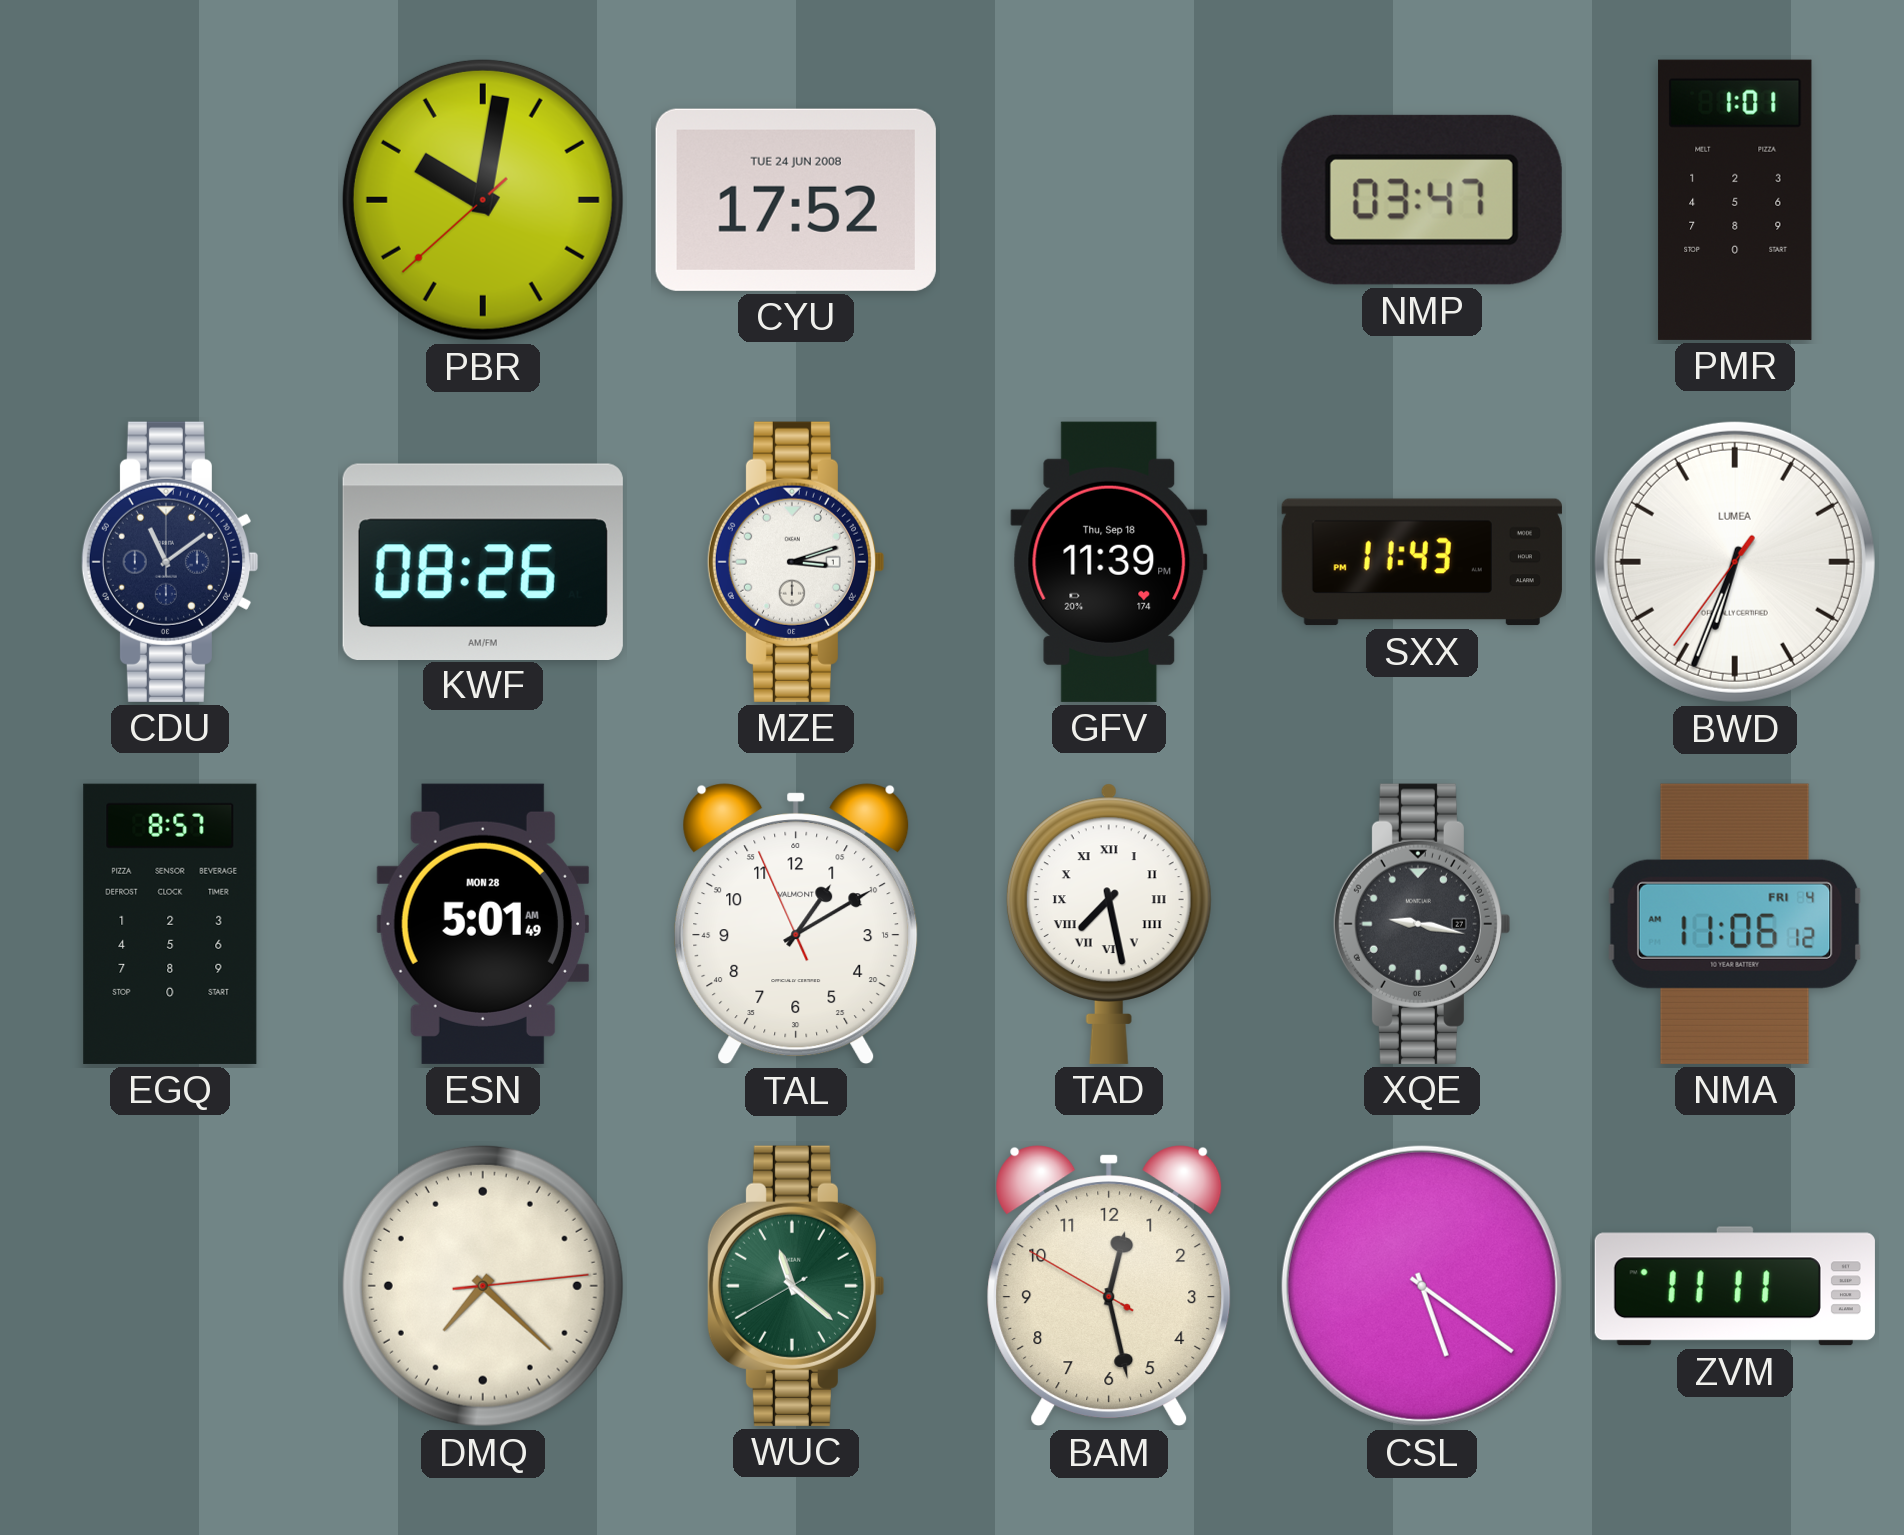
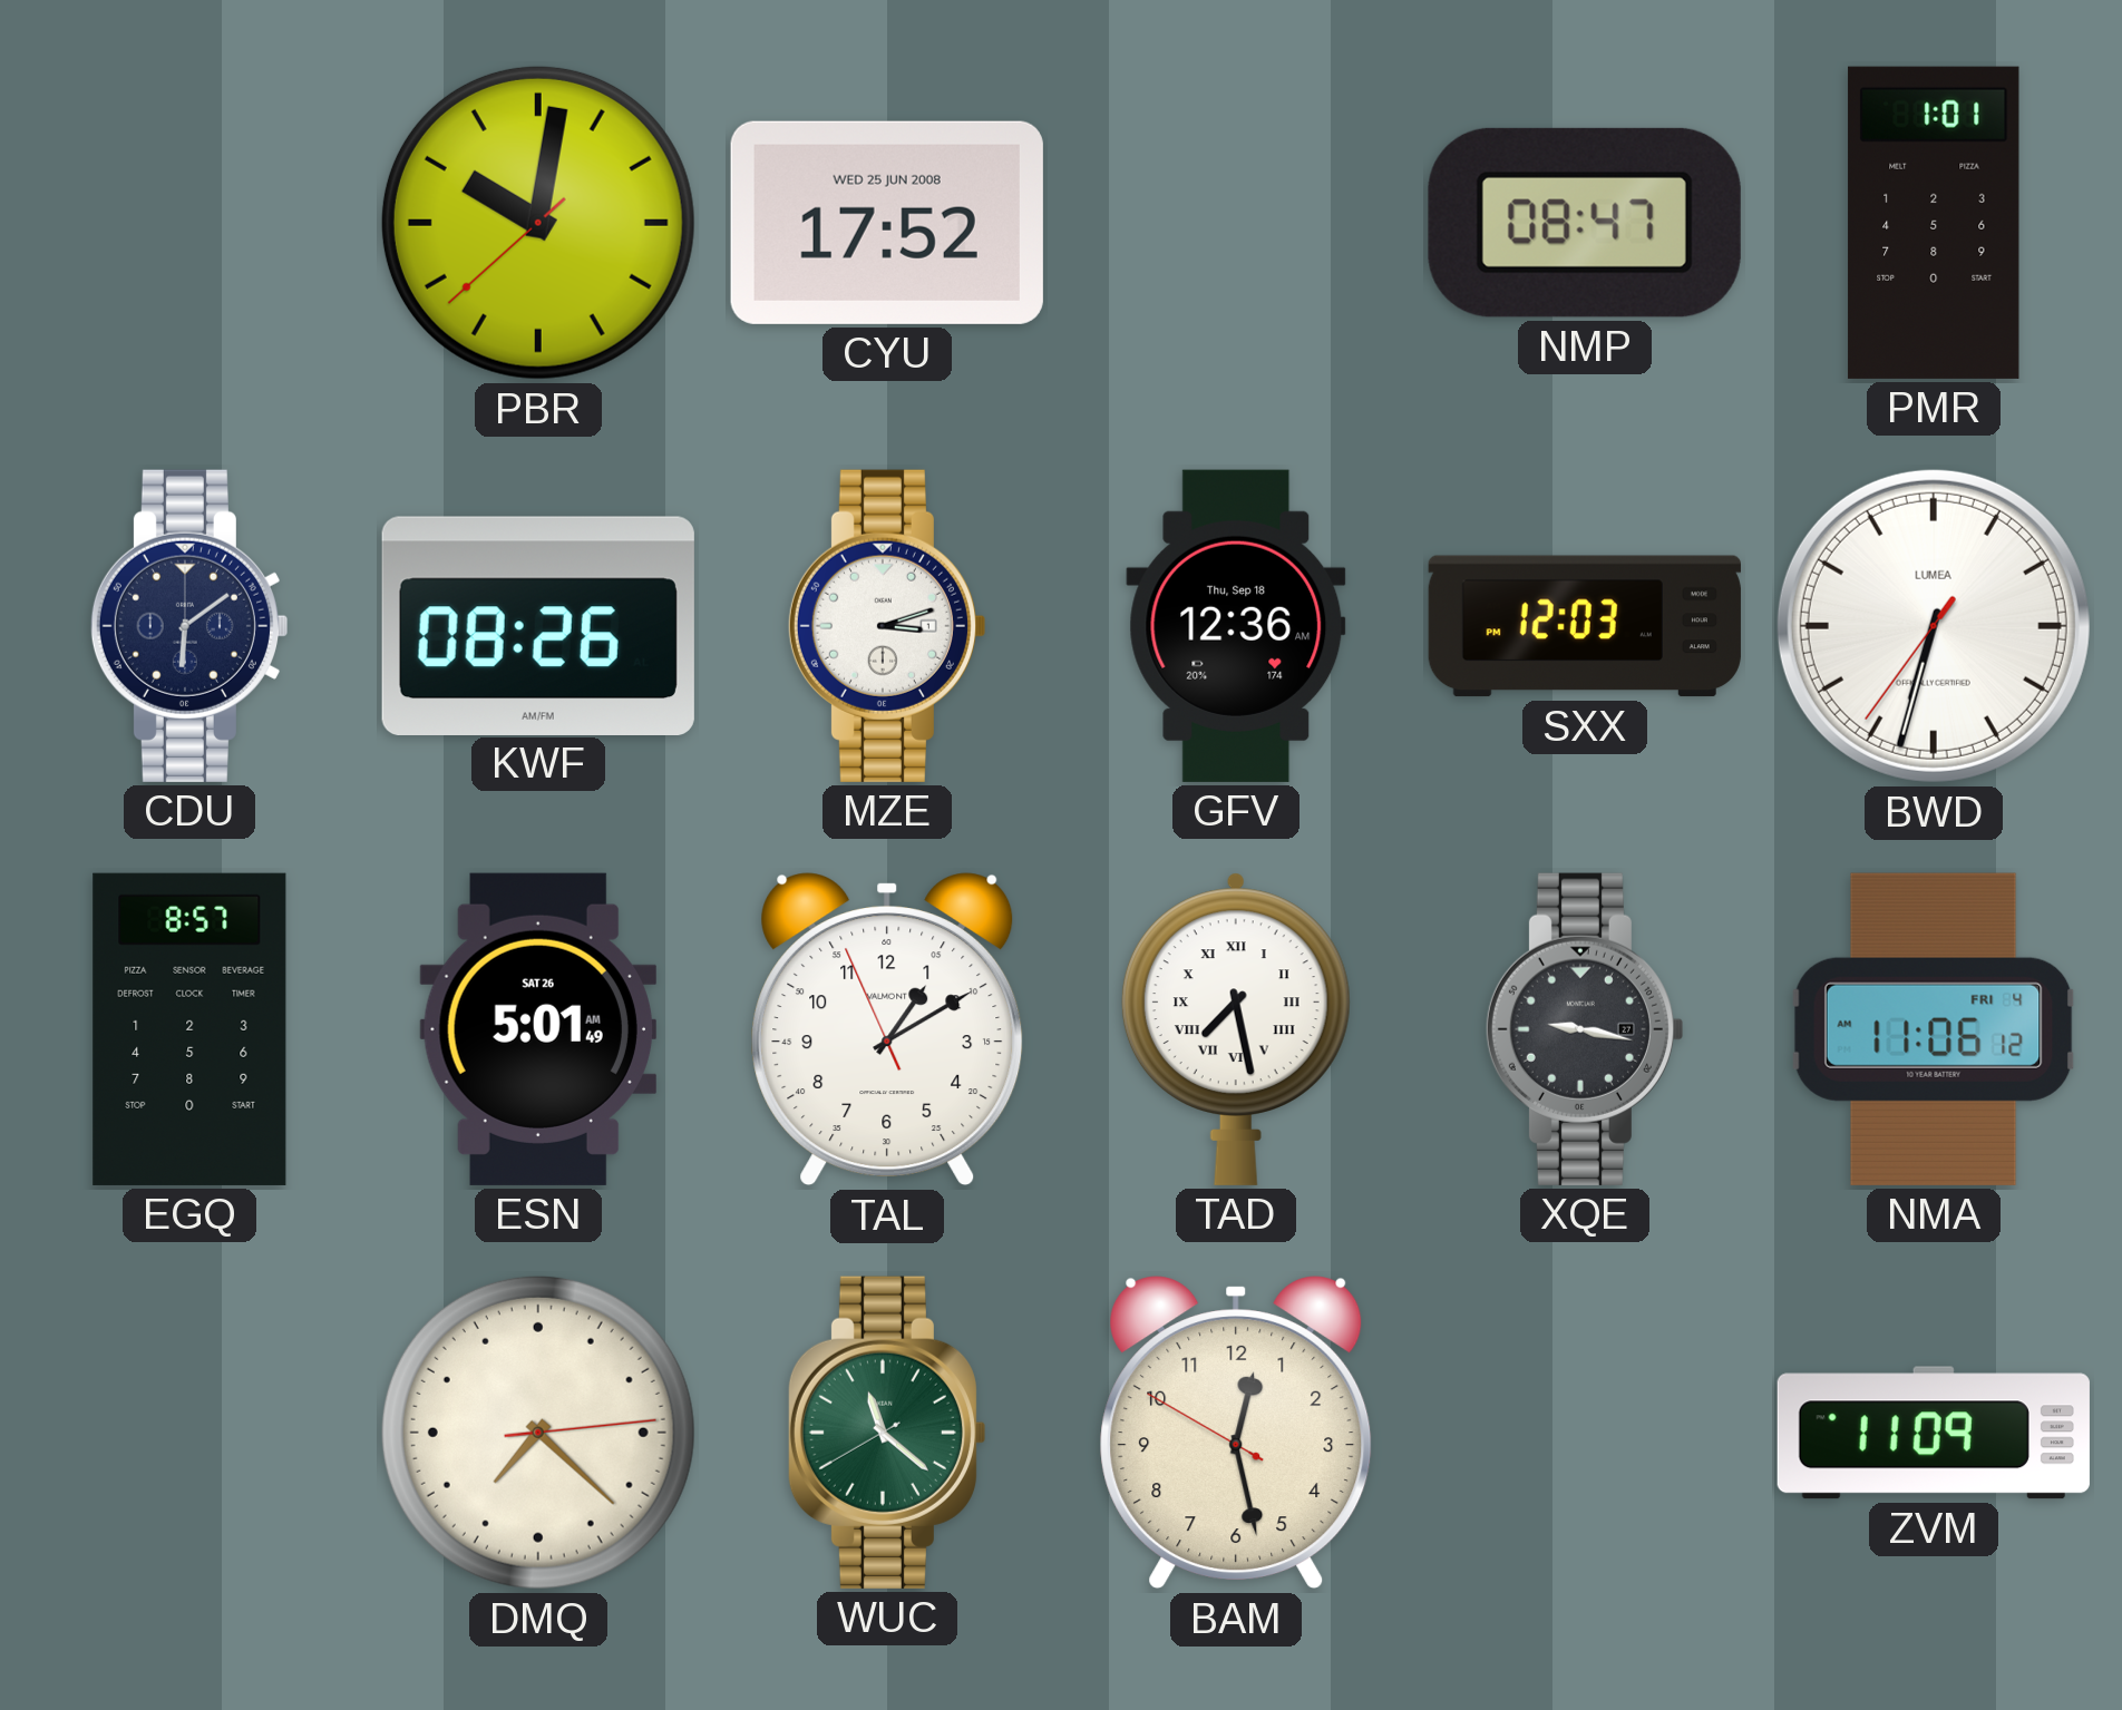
CYU date: TUE 24 JUN 2008 -> WED 25 JUN 2008 (887, 223)
NMP: 03:47 -> 08:47 (1585, 223)
CDU: 11:09 -> 6:09 (188, 626)
GFV: 11:39 -> 12:36 (1236, 626)
SXX: 11:43 -> 12:03 (1585, 626)
BWD: 6:33 -> 6:32 (1934, 626)
ESN date: MON 28 -> SAT 26 (538, 1029)
CSL: 5:21 -> none (1422, 1286)
ZVM: 11:11 -> 11:09 (1934, 1433)
